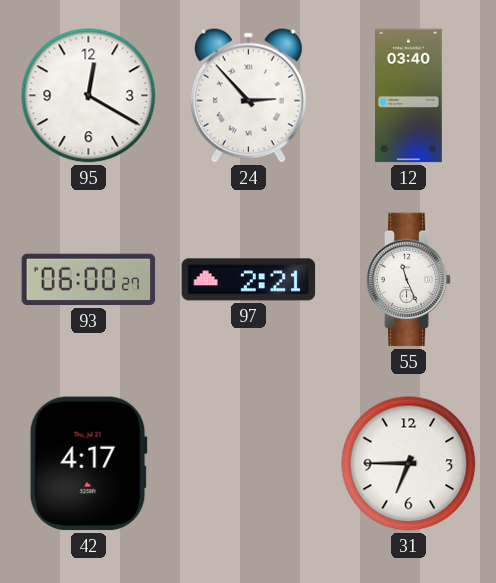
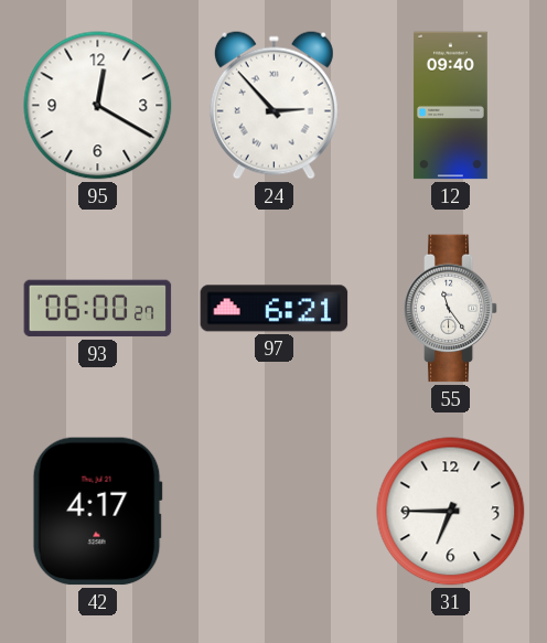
12: 03:40 -> 09:40 (450, 106)
97: 2:21 -> 6:21 (275, 309)
55: 11:26 -> 11:24 (451, 309)
